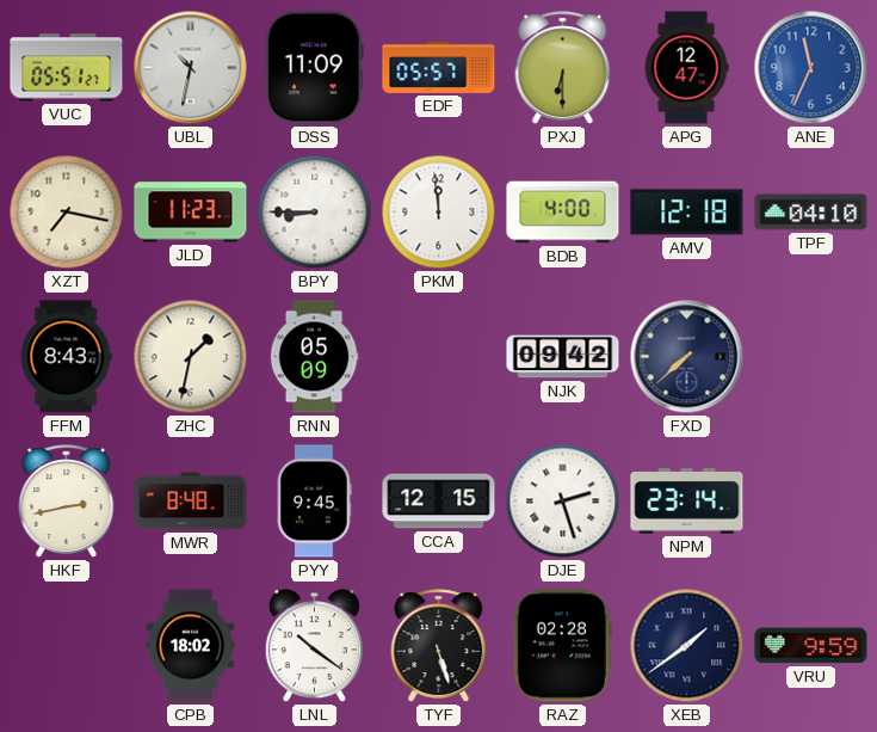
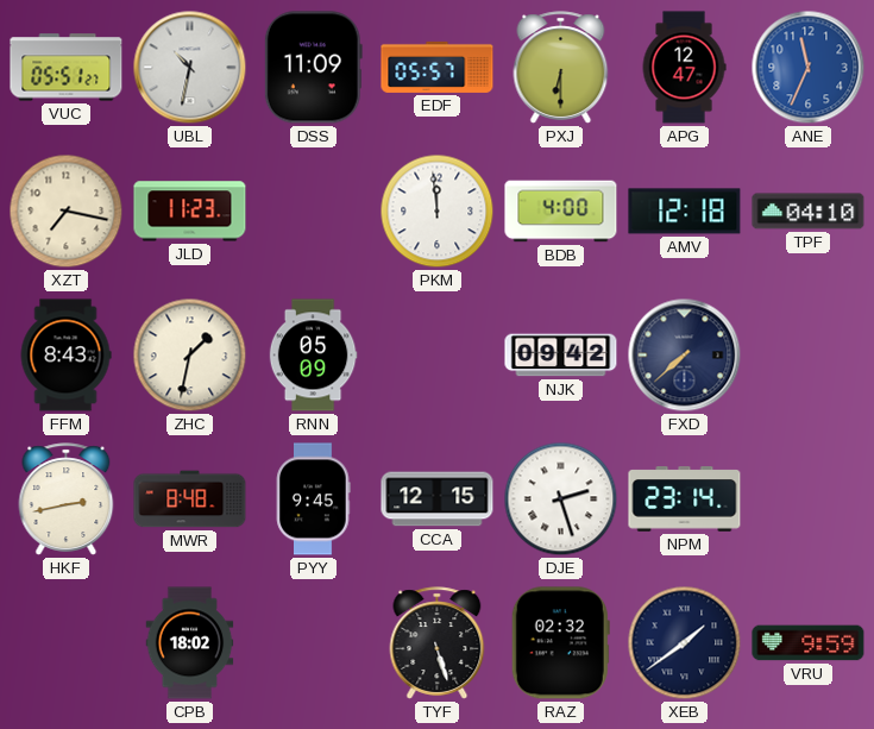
BPY: 8:45 -> none (315, 213)
LNL: 10:21 -> none (314, 646)
RAZ: 02:28 -> 02:32 (560, 643)
